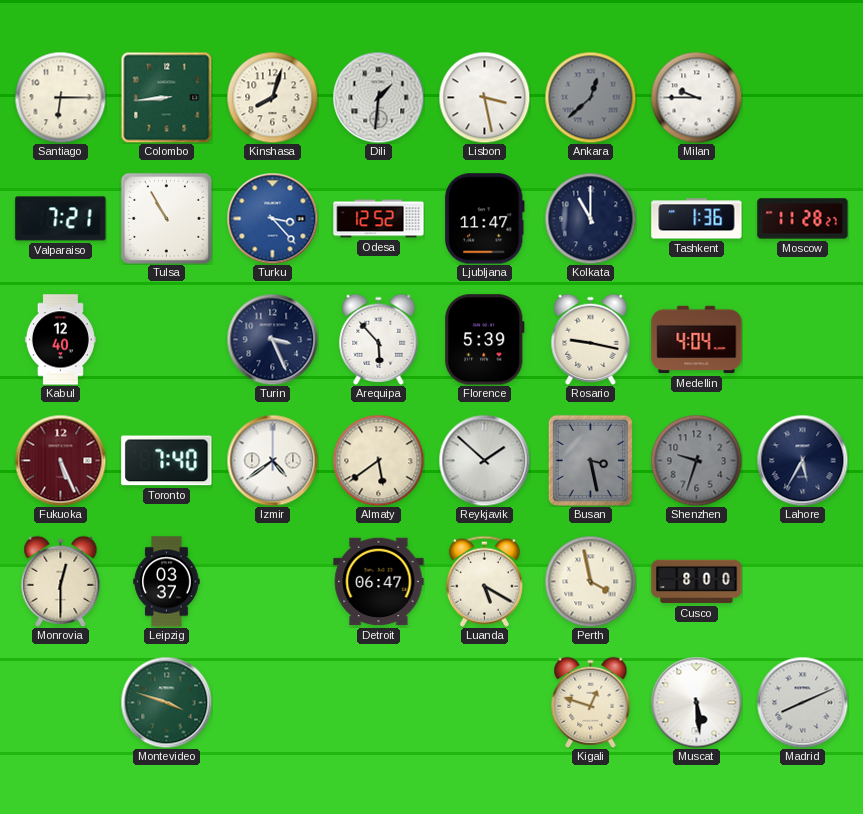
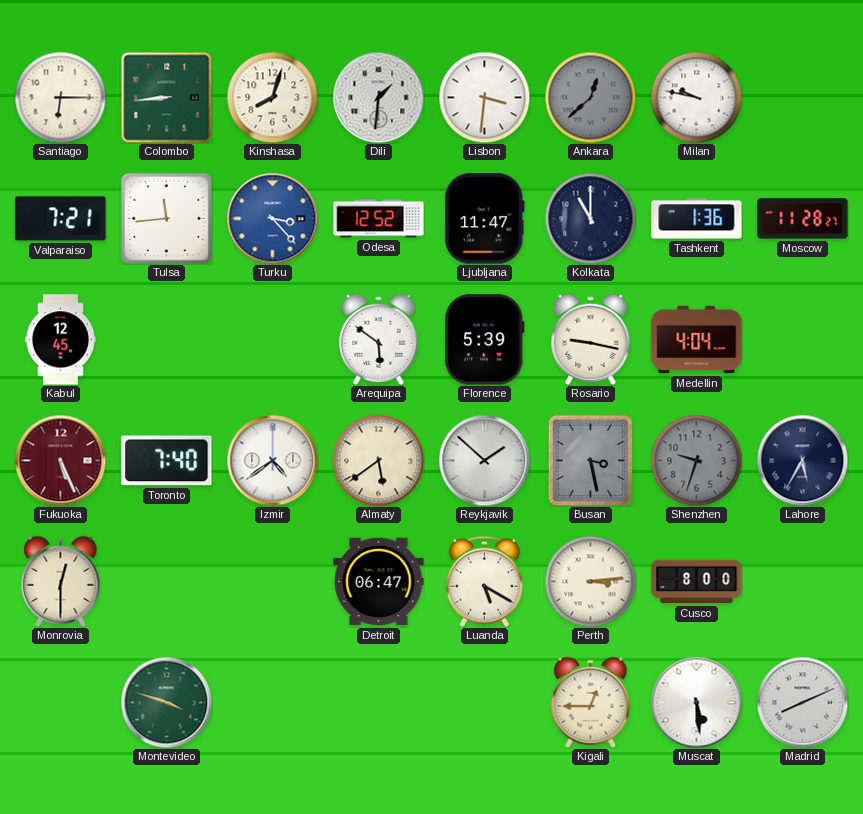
Lisbon: 3:28 -> 3:31 (484, 97)
Milan: 9:45 -> 9:47 (696, 97)
Tulsa: 10:55 -> 11:44 (166, 218)
Kabul: 12:40 -> 12:45 (60, 340)
Turin: 3:26 -> none (272, 339)
Arequipa: 5:53 -> 5:51 (379, 339)
Leipzig: 03:37 -> none (167, 582)
Perth: 3:58 -> 3:14 (590, 581)
Kigali: 12:48 -> 12:45 (591, 702)
